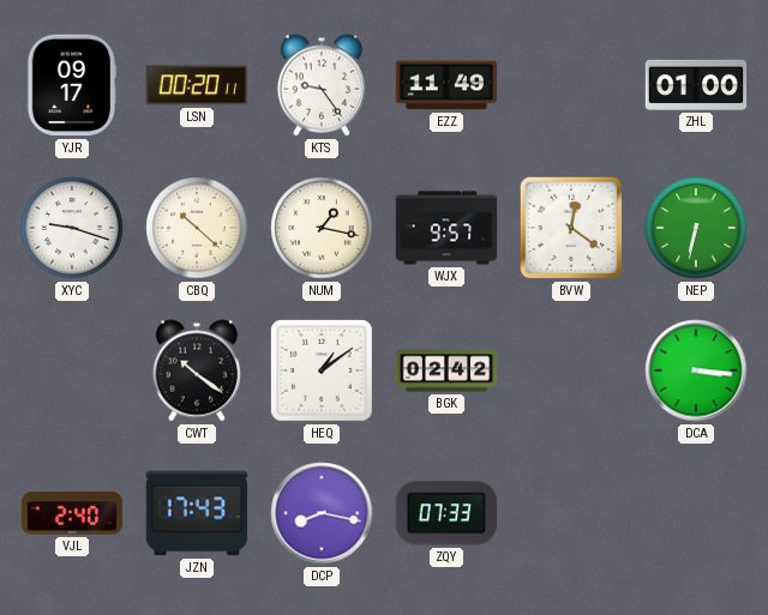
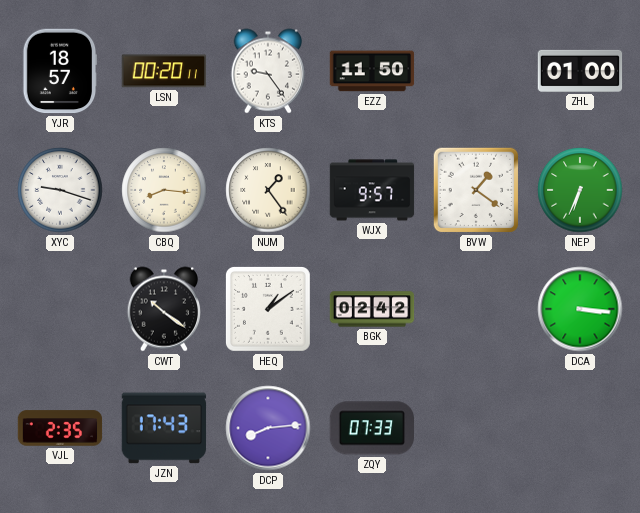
YJR: 09:17 -> 18:57 (60, 71)
EZZ: 11:49 -> 11:50 (372, 71)
CBQ: 10:22 -> 8:16 (164, 190)
NUM: 1:17 -> 1:24 (268, 190)
BVW: 12:21 -> 1:21 (476, 190)
NEP: 6:32 -> 6:34 (580, 190)
VJL: 2:40 -> 2:35 (60, 428)
DCP: 8:17 -> 8:14 (268, 428)
